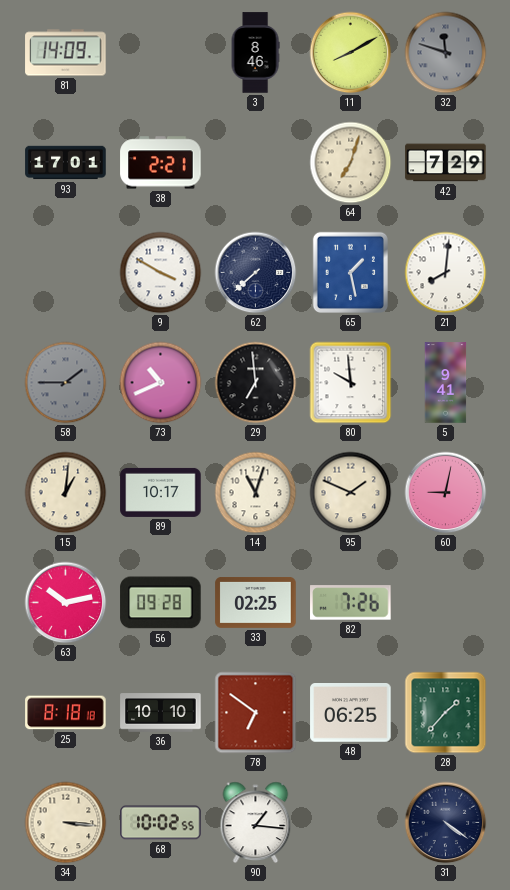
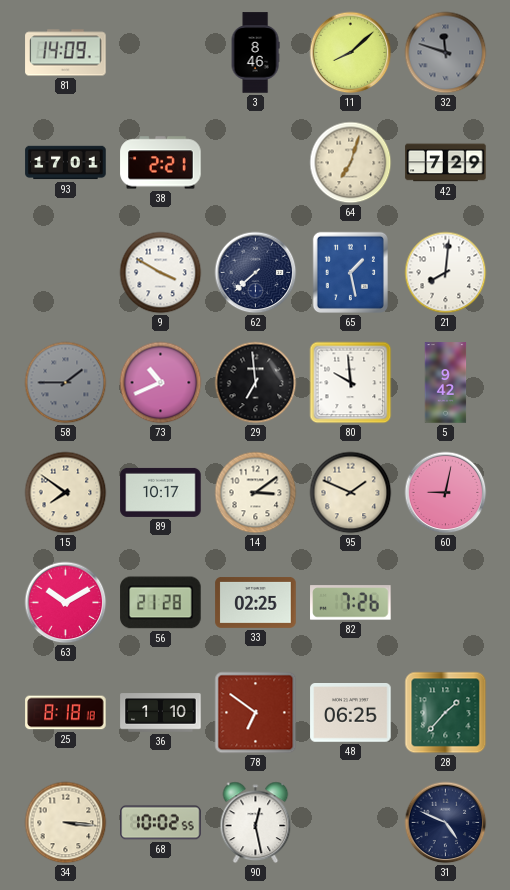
11: 8:10 -> 8:08 (351, 53)
5: 9:41 -> 9:42 (446, 383)
15: 1:01 -> 7:51 (66, 493)
14: 11:03 -> 3:09 (256, 493)
63: 10:13 -> 10:10 (66, 603)
56: 09:28 -> 21:28 (161, 603)
36: 10:10 -> 1:10 (161, 713)
90: 1:16 -> 12:28 (256, 823)
31: 4:21 -> 4:49 (446, 823)
